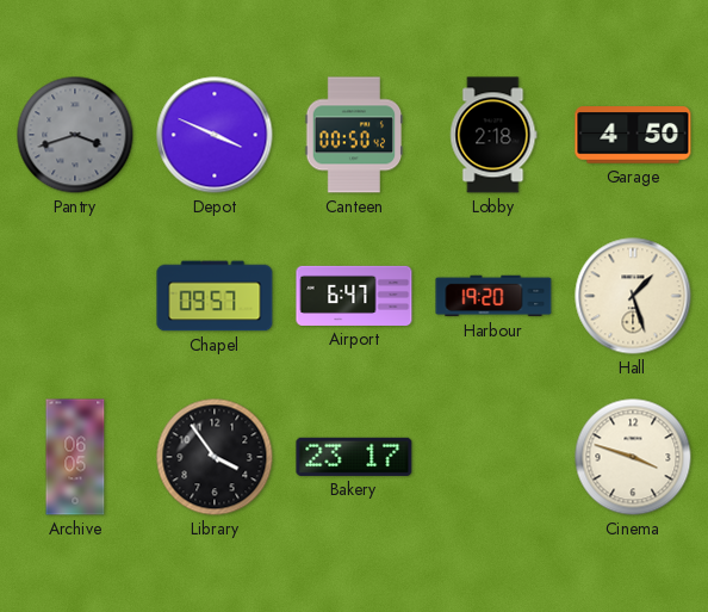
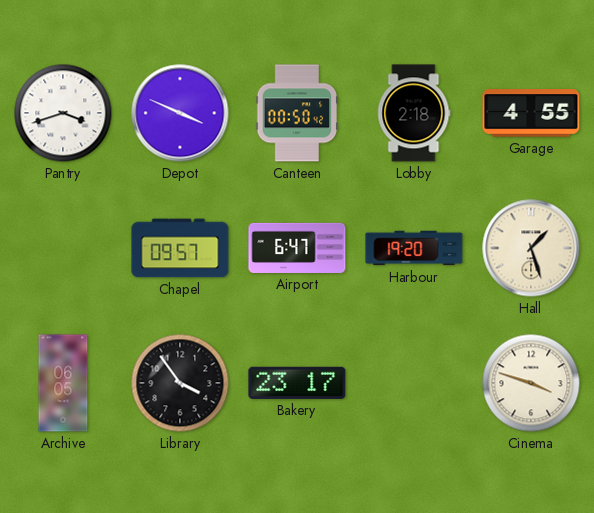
Pantry dial: grey -> white (63, 113)
Garage: 4:50 -> 4:55 (531, 113)
